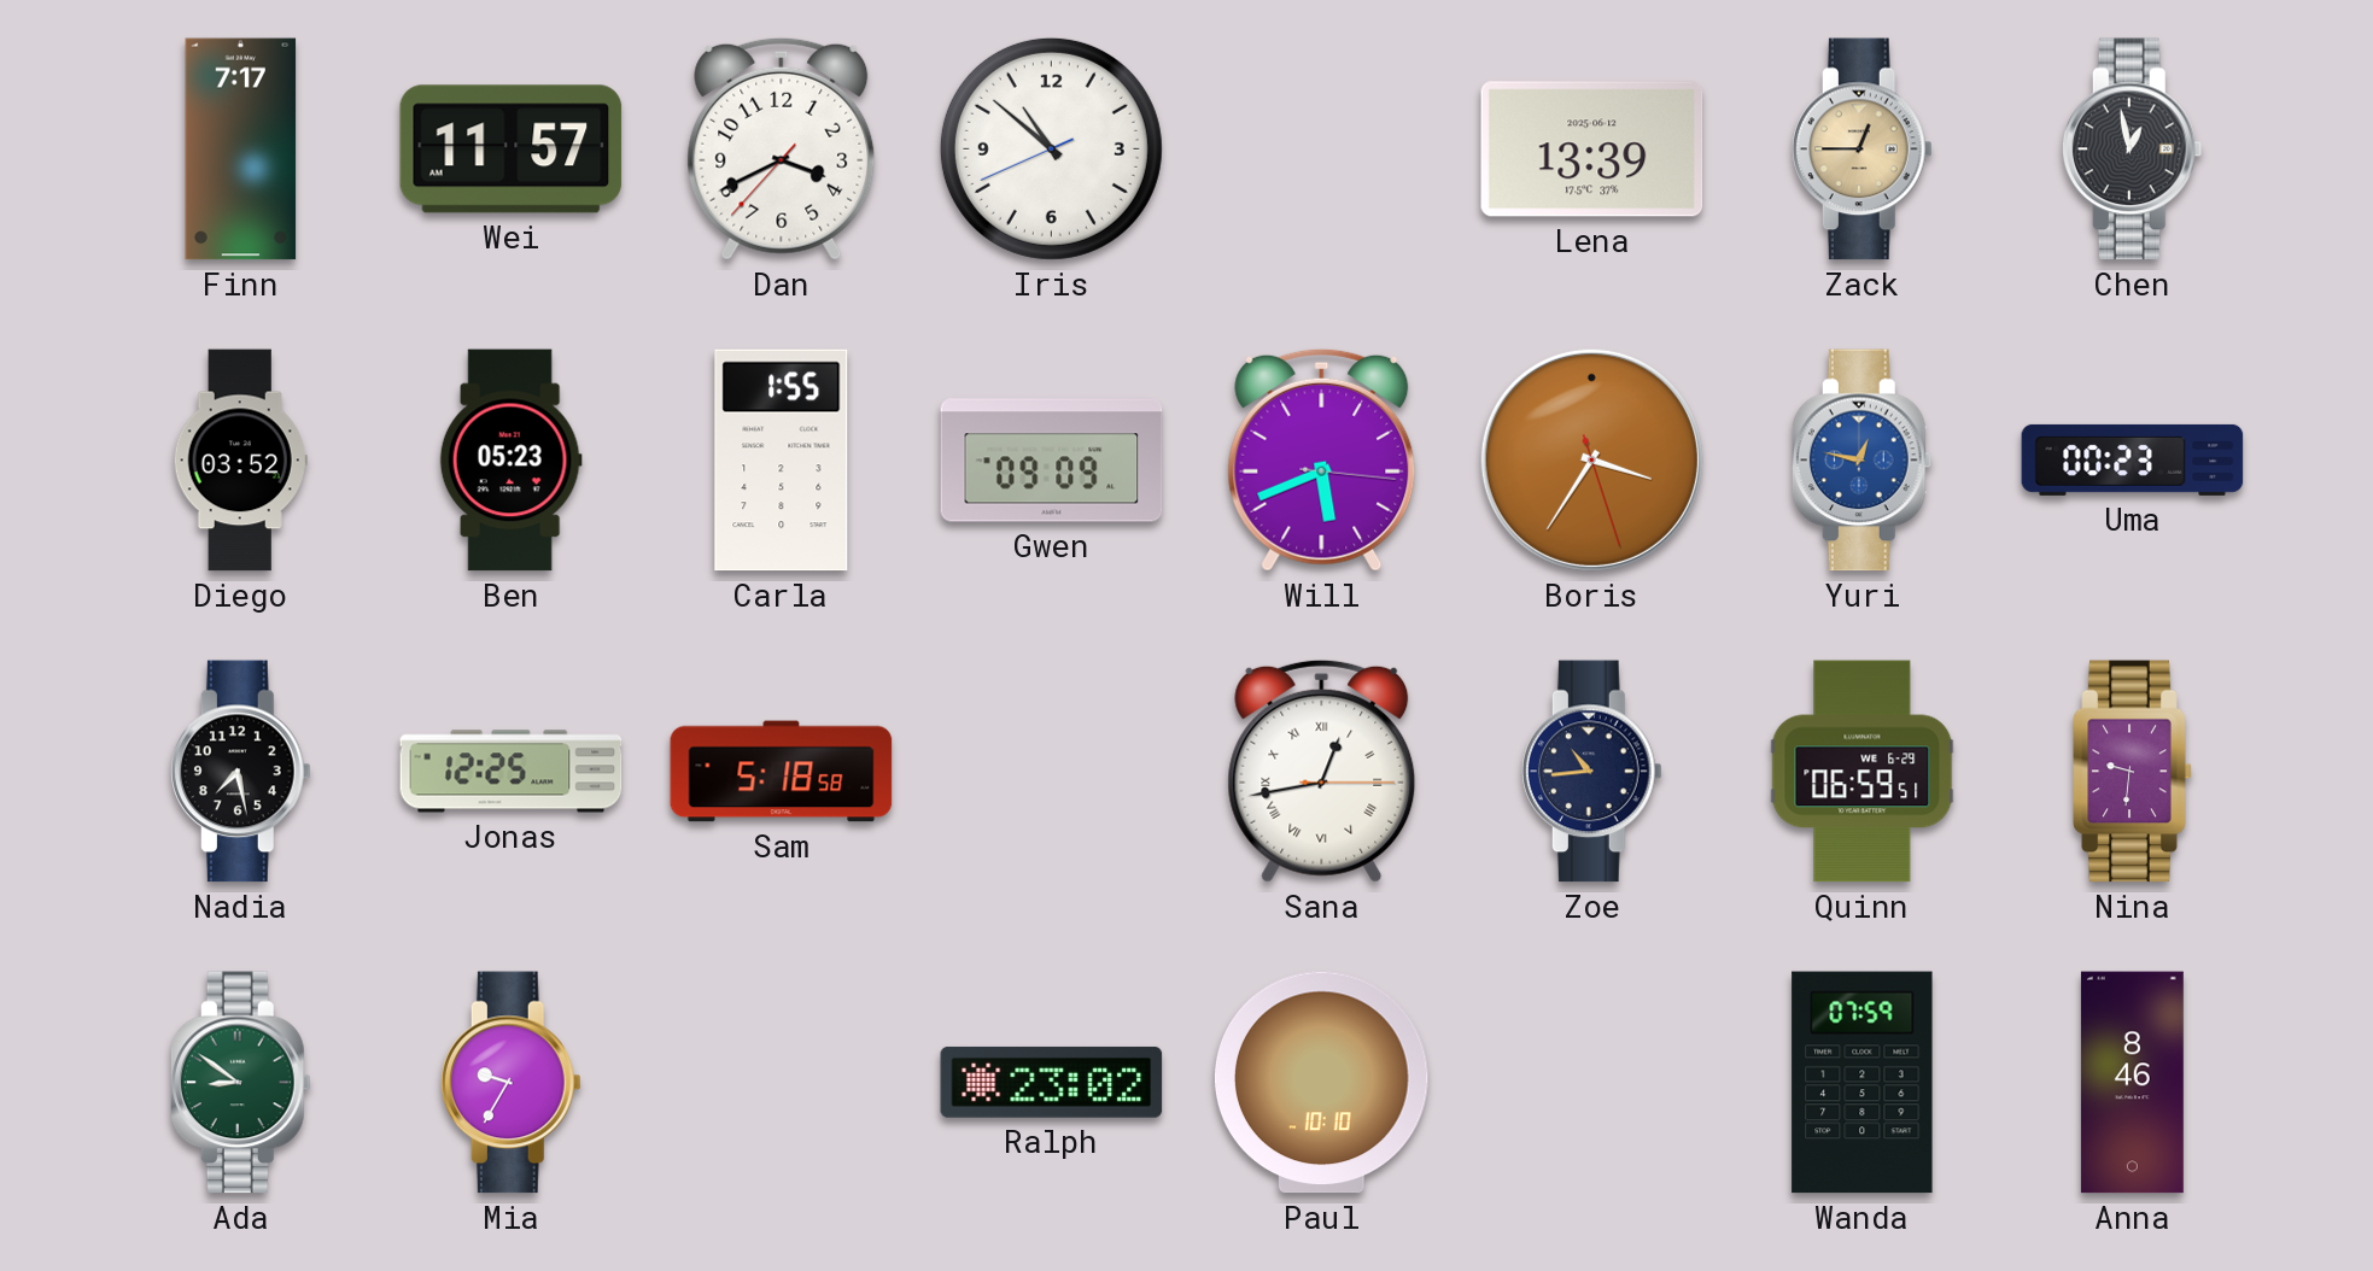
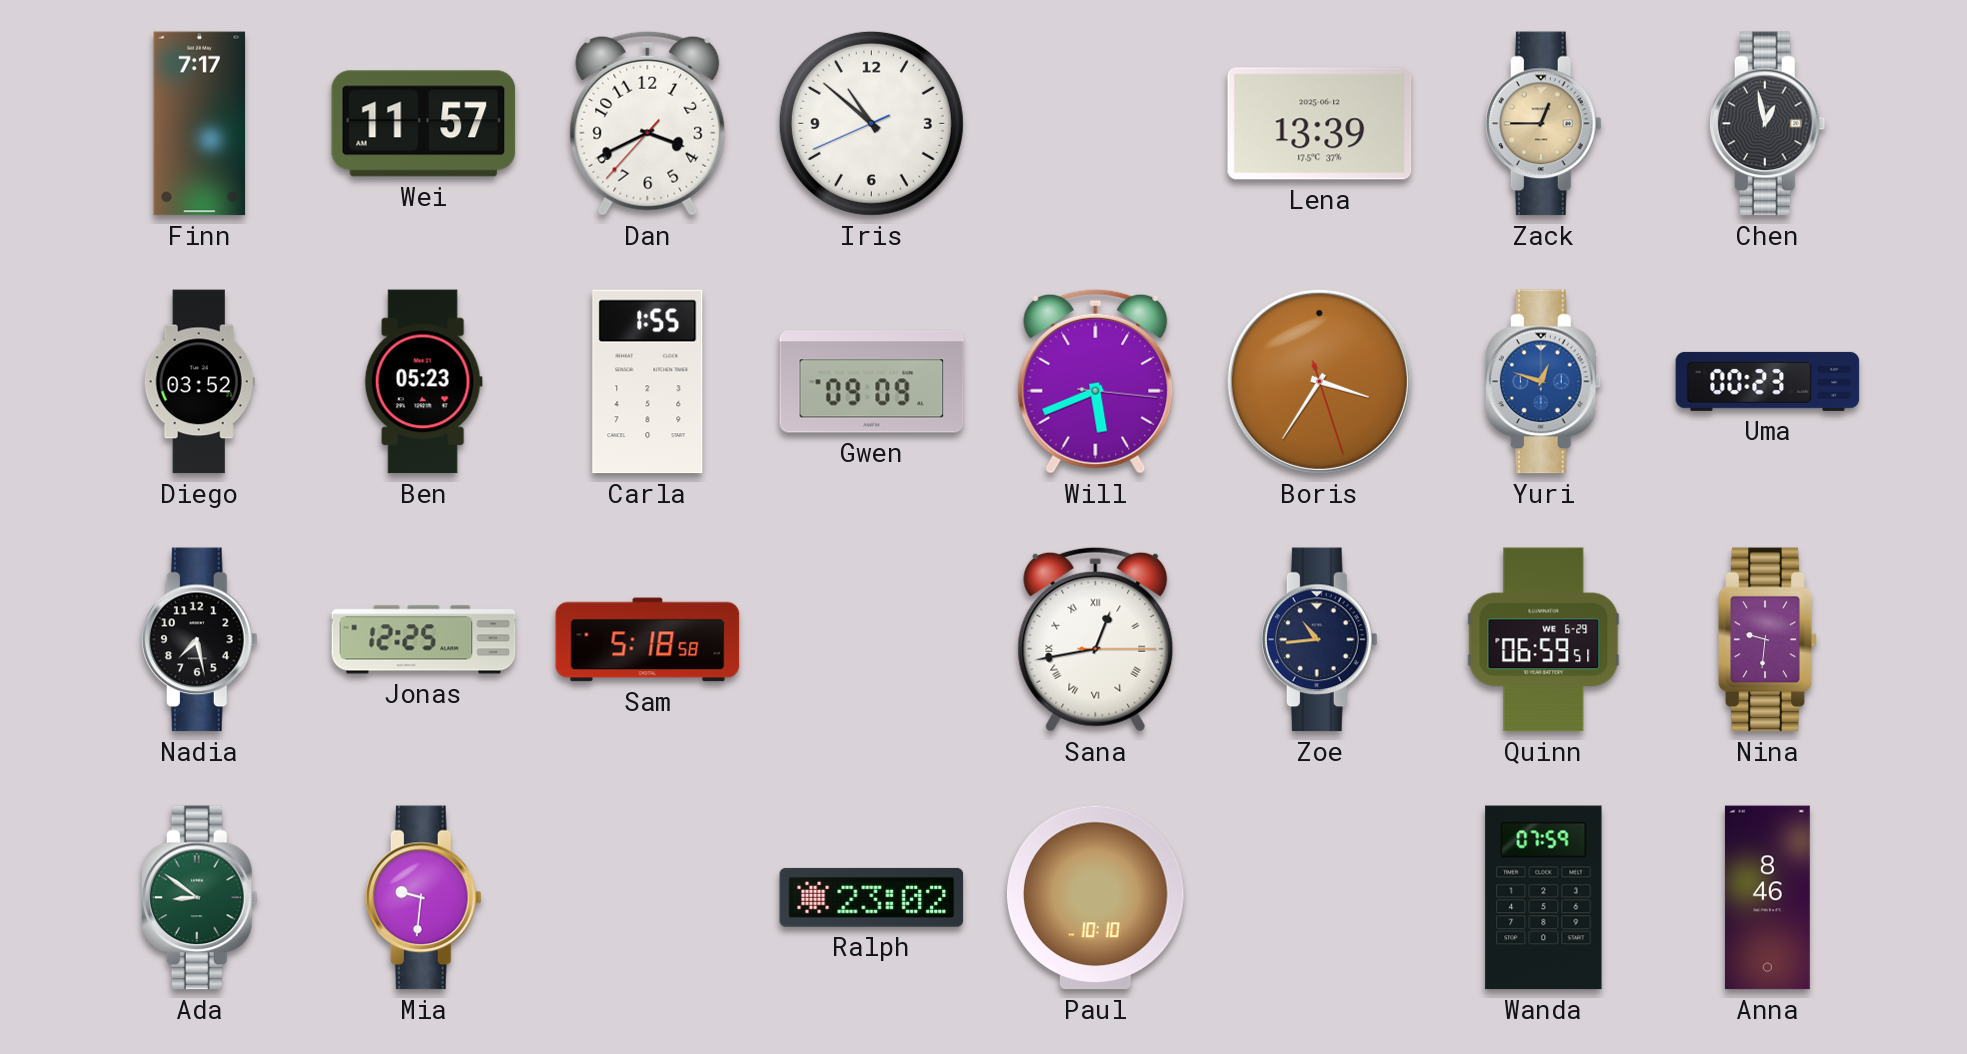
Yuri: 12:47 -> 12:48 (1543, 382)
Mia: 9:35 -> 9:31 (423, 898)
